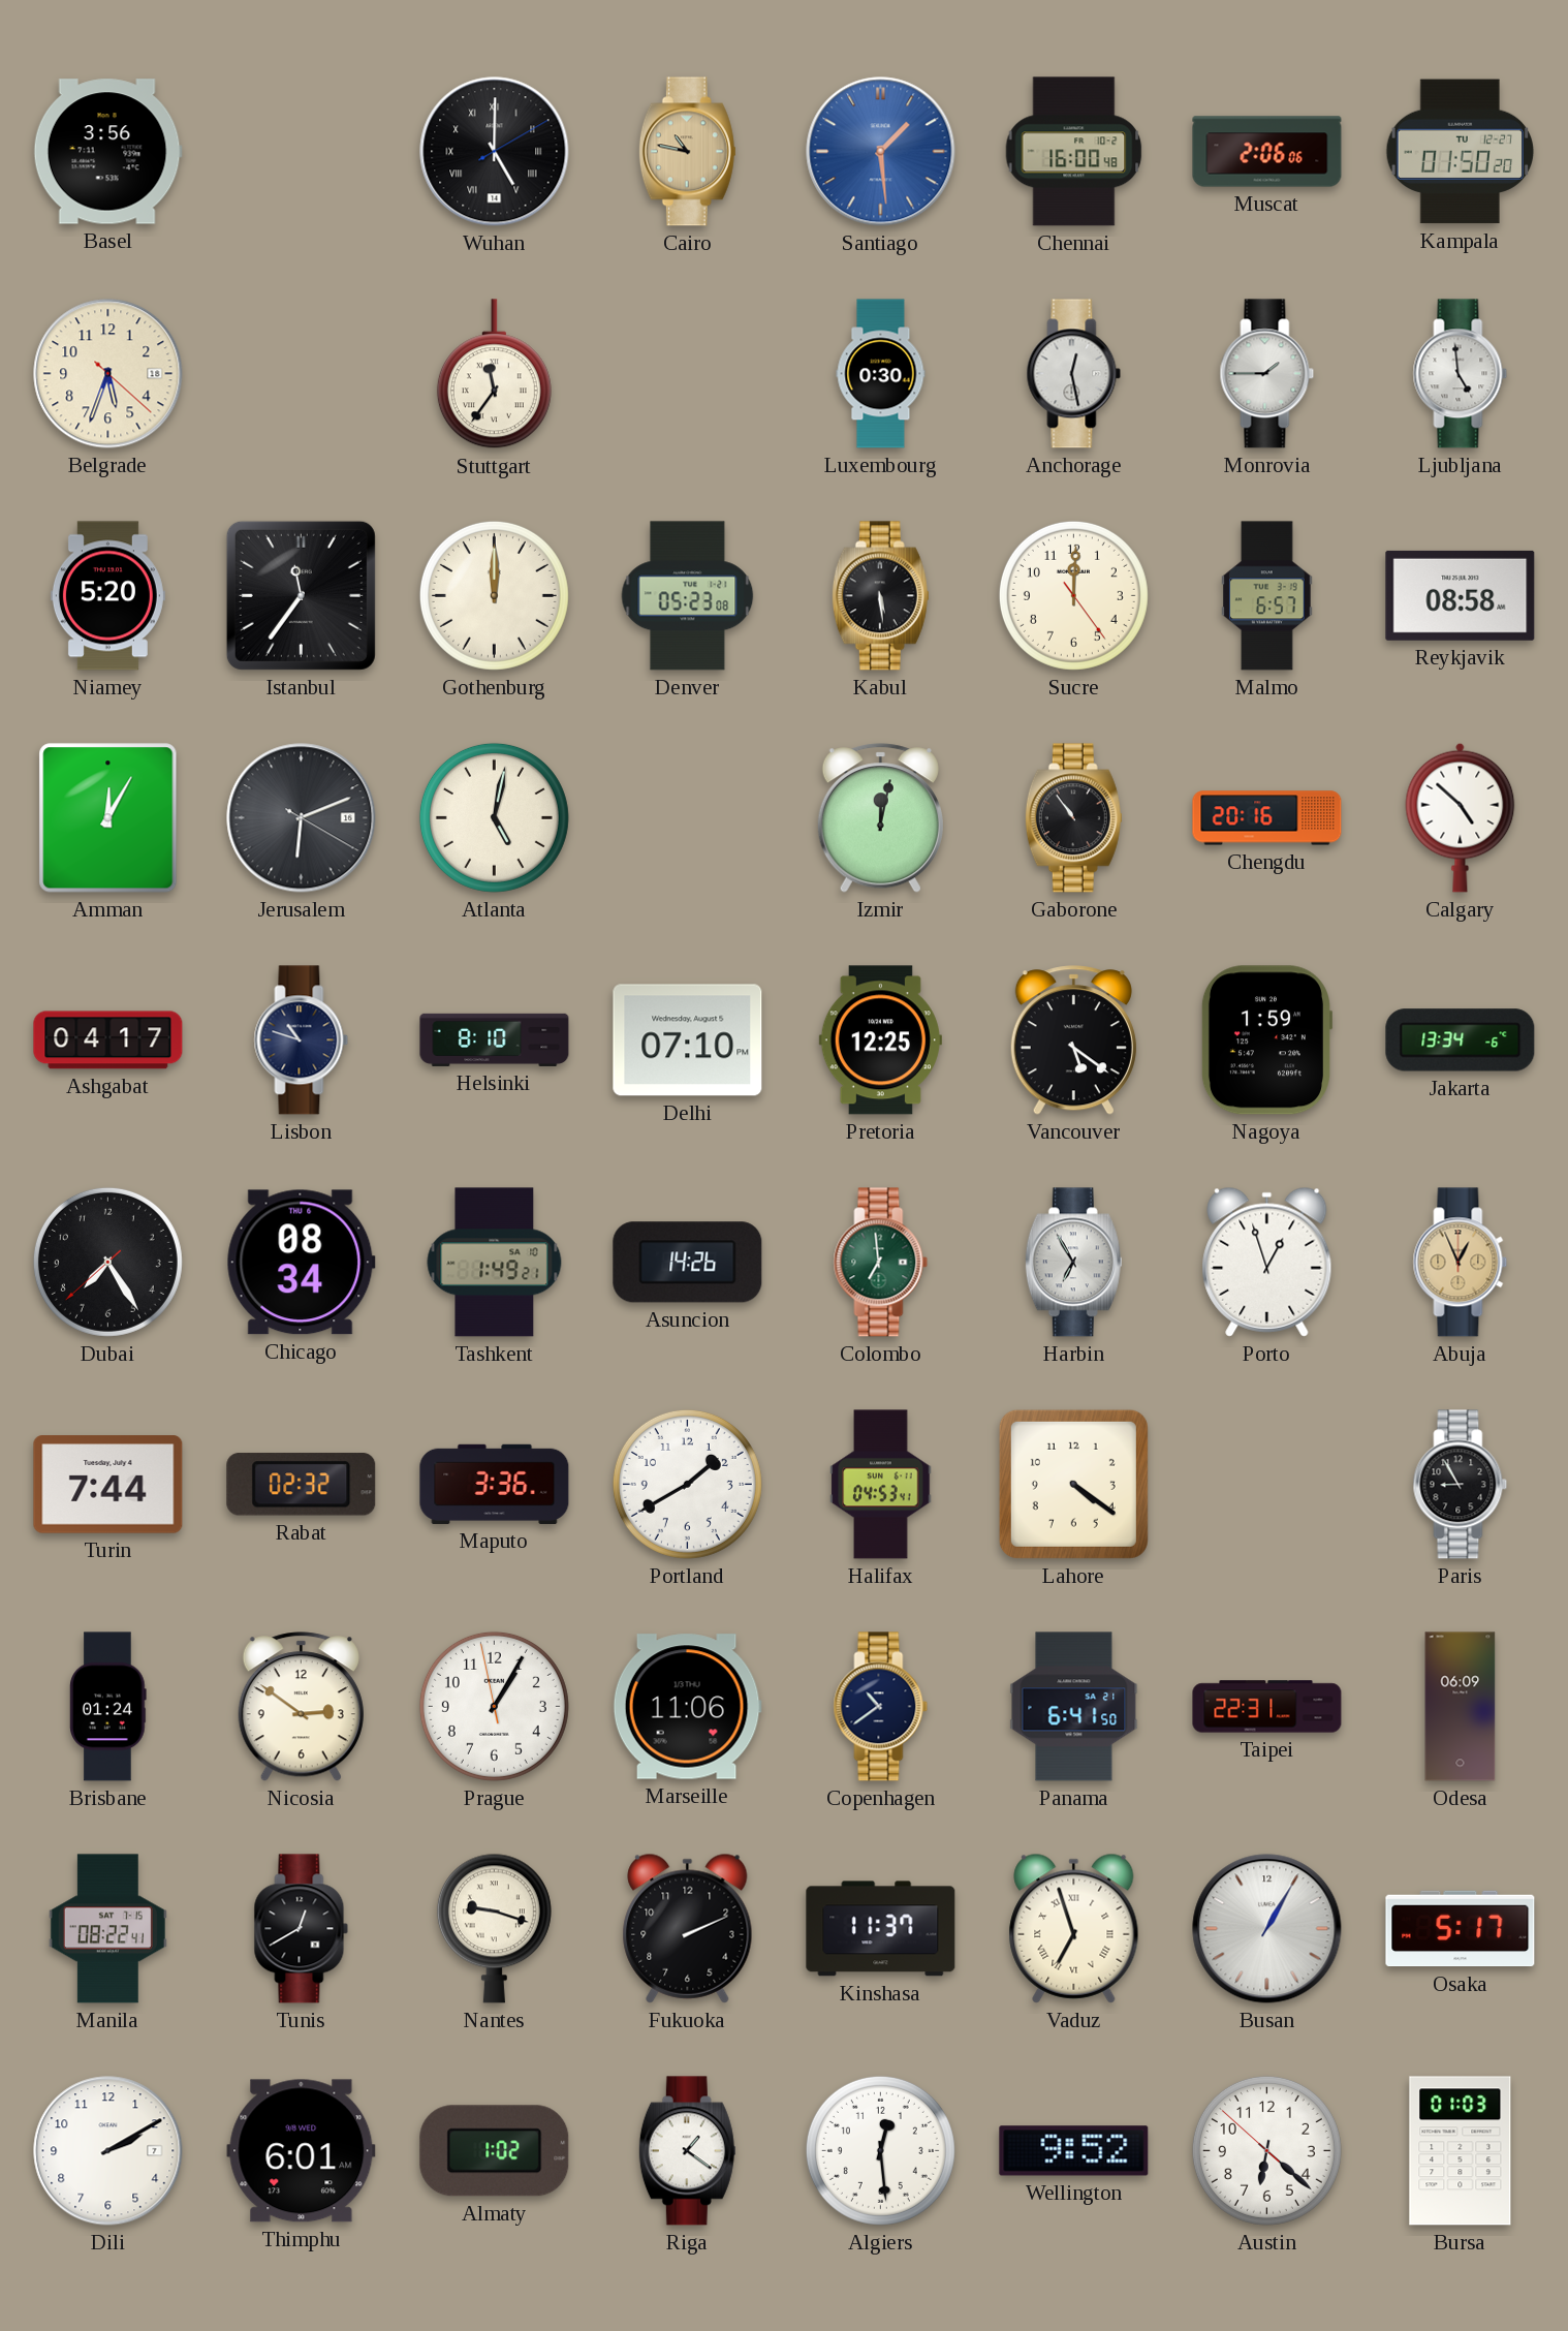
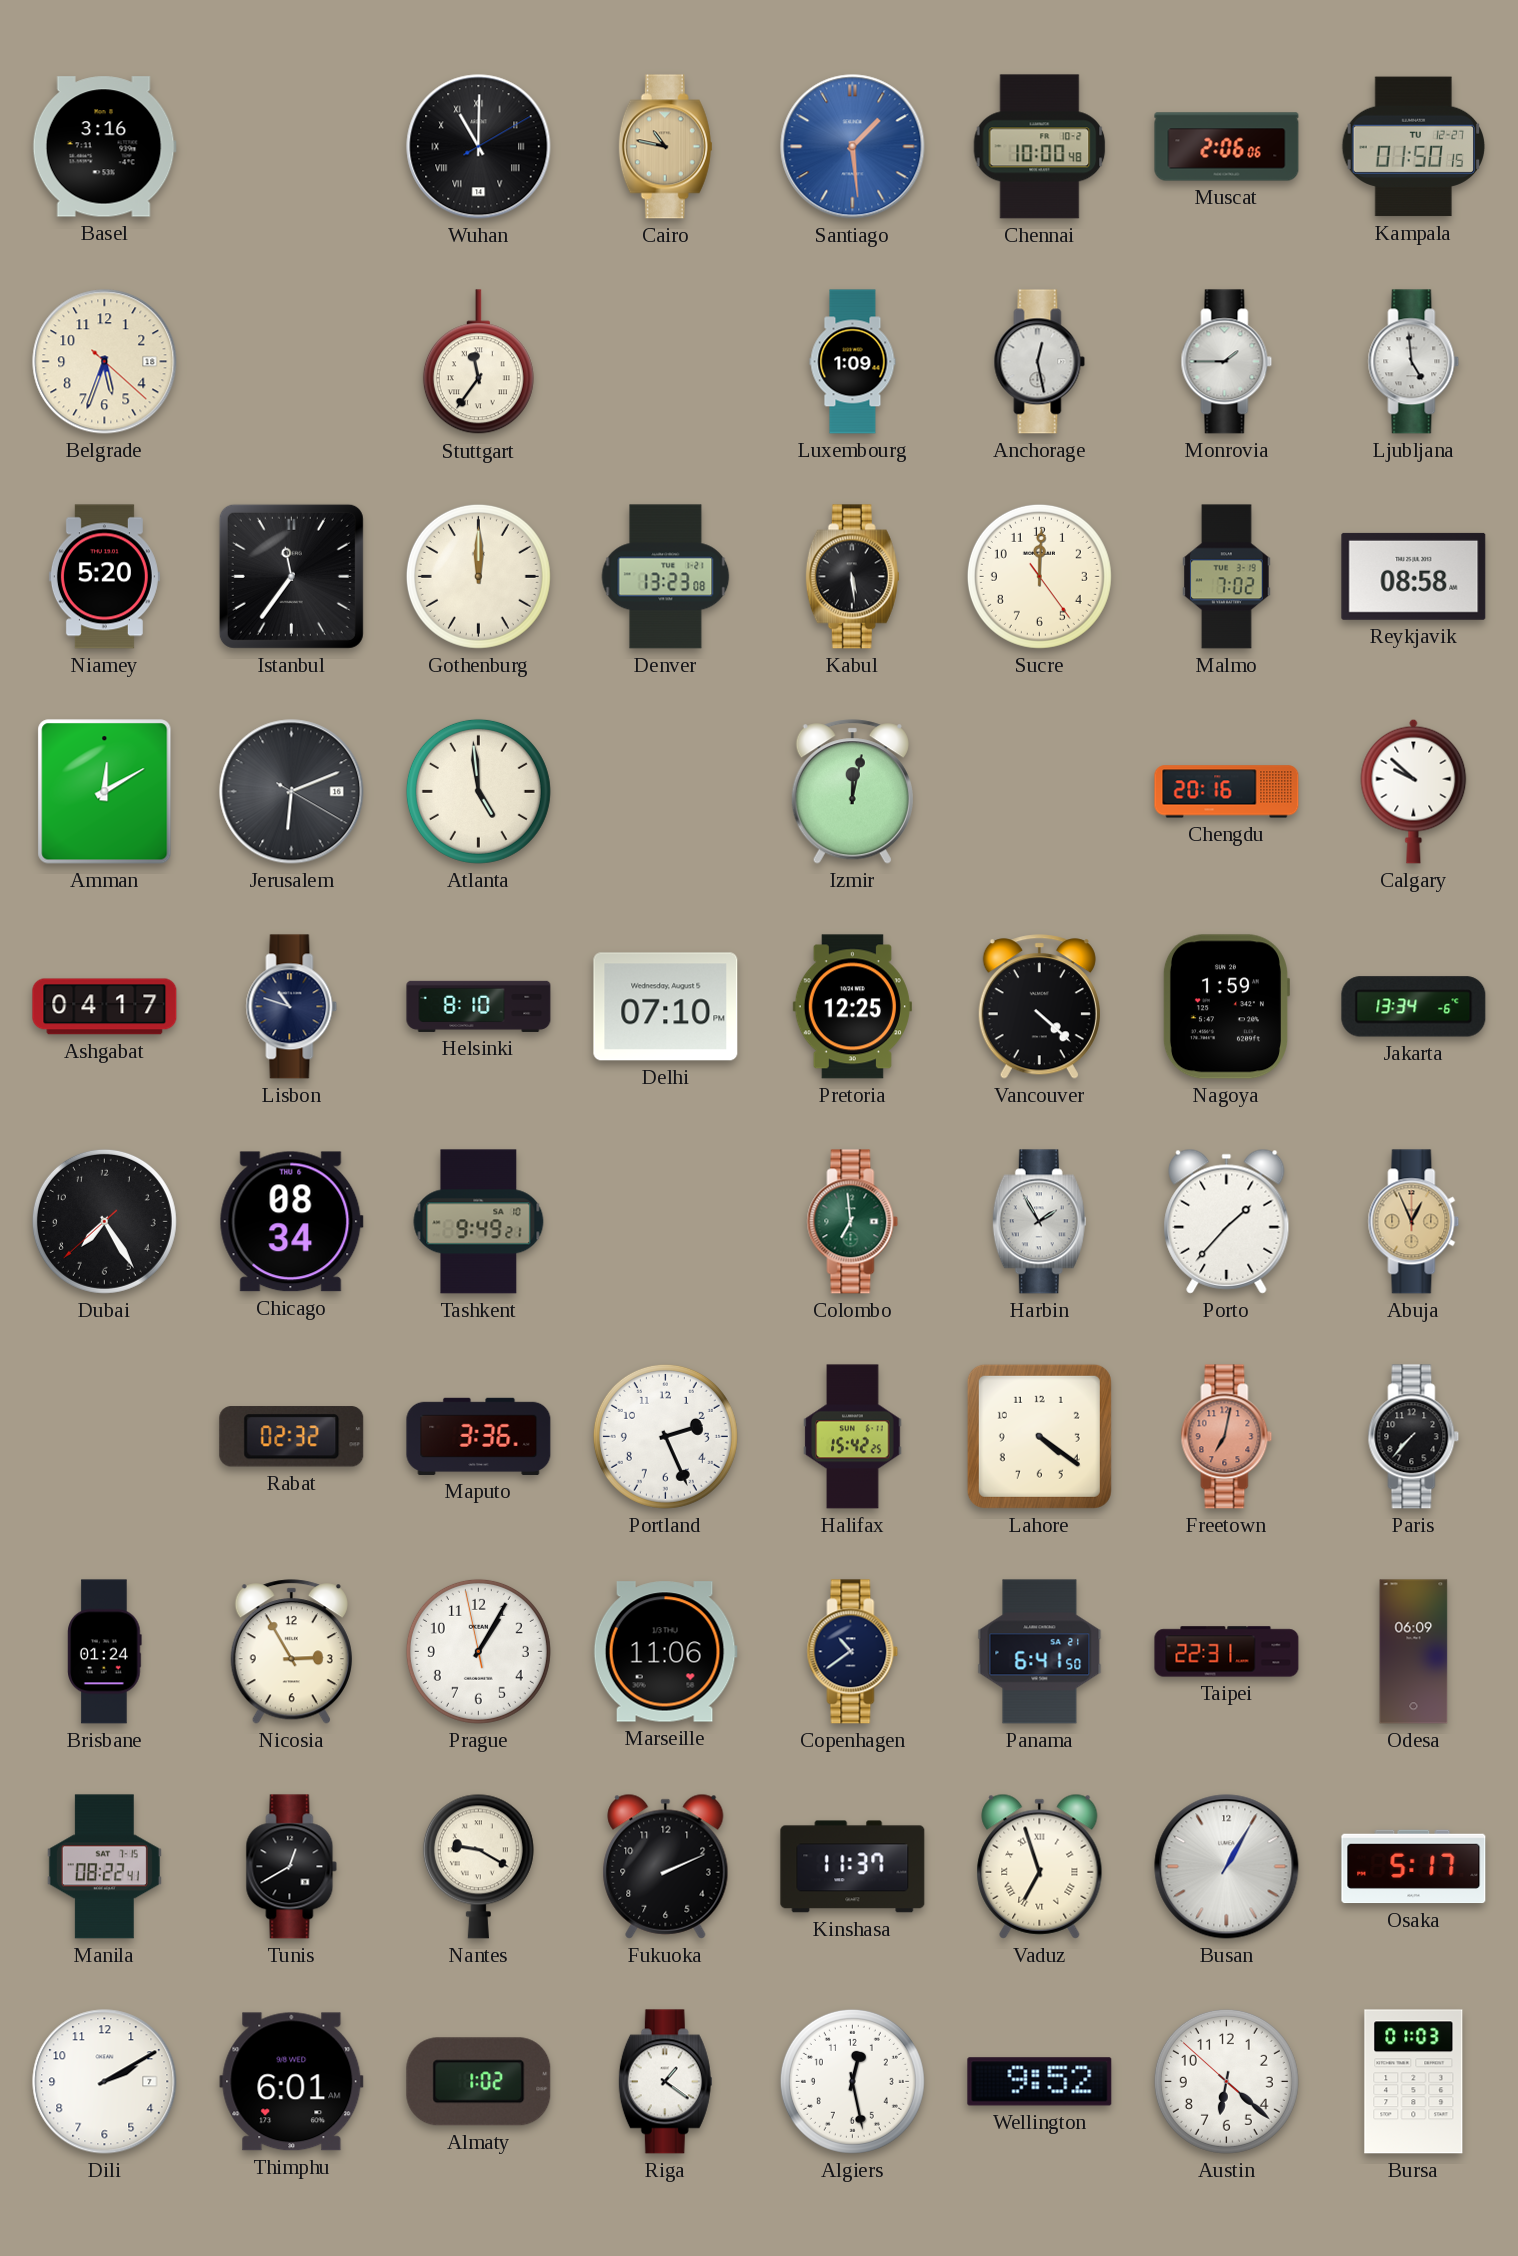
Basel: 3:56 -> 3:16 (104, 147)
Wuhan: 5:00 -> 11:00 (479, 147)
Chennai: 16:00 -> 10:00 (1040, 147)
Kampala: 01:50:20 -> 01:50:15 (1413, 147)
Luxembourg: 0:30 -> 1:09 (853, 362)
Denver: 05:23 -> 13:23 (666, 577)
Malmo: 6:57 -> 7:02 (1227, 577)
Amman: 12:05 -> 12:10 (105, 792)
Atlanta: 5:02 -> 4:59 (478, 791)
Gaborone: 10:54 -> none (1073, 818)
Calgary: 4:52 -> 9:52 (1414, 791)
Vancouver: 5:21 -> 4:22 (1039, 1007)
Tashkent: 1:49 -> 9:49 (479, 1222)
Asuncion: 14:26 -> none (688, 1263)
Harbin: 6:55 -> 1:55 (1039, 1222)
Porto: 12:57 -> 1:37 (1227, 1221)
Turin: 7:44 -> none (108, 1485)
Portland: 1:40 -> 2:26 (665, 1436)
Halifax: 04:53 -> 15:42 (853, 1437)
Freetown: none -> 7:02 (1227, 1437)
Paris: 8:55 -> 7:37 (1414, 1437)
Nicosia: 2:51 -> 2:55 (291, 1652)
Nantes: 9:18 -> 9:20 (478, 1866)
Algiers: 12:29 -> 12:28 (852, 2081)
